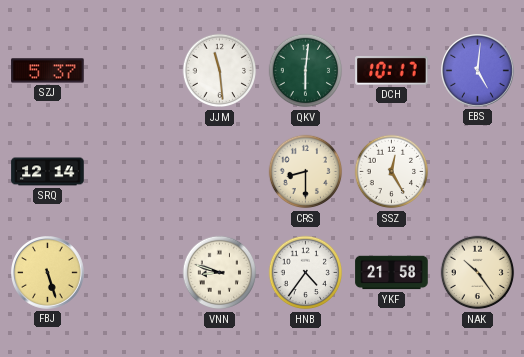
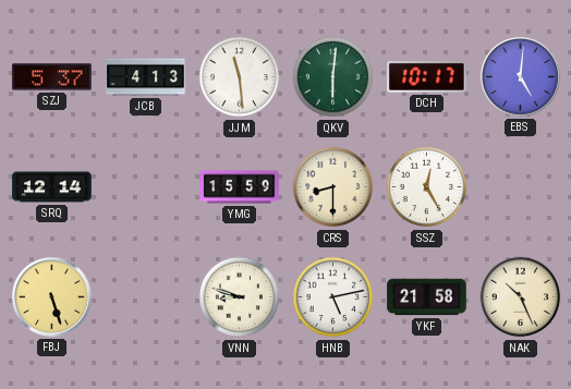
JCB: none -> 4:13 (146, 77)
YMG: none -> 15:59 (240, 187)
HNB: 4:36 -> 5:13 (333, 297)
NAK: 10:24 -> 10:26 (521, 297)
